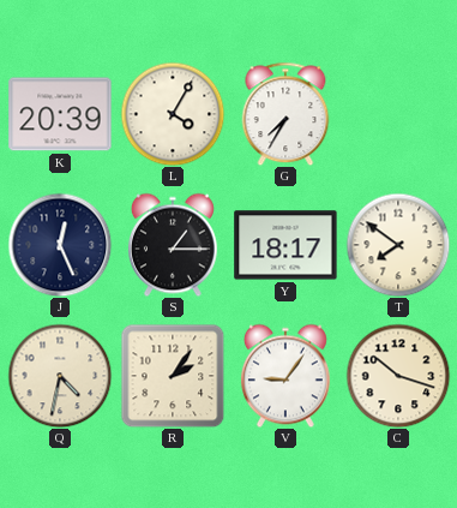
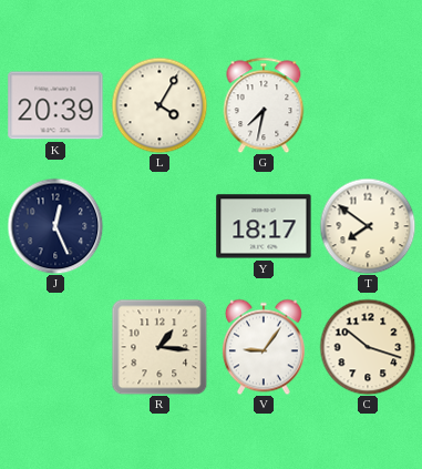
G: 7:35 -> 7:32 (264, 105)
S: 1:15 -> none (173, 245)
Q: 4:32 -> none (60, 376)
R: 2:06 -> 1:16 (159, 347)
